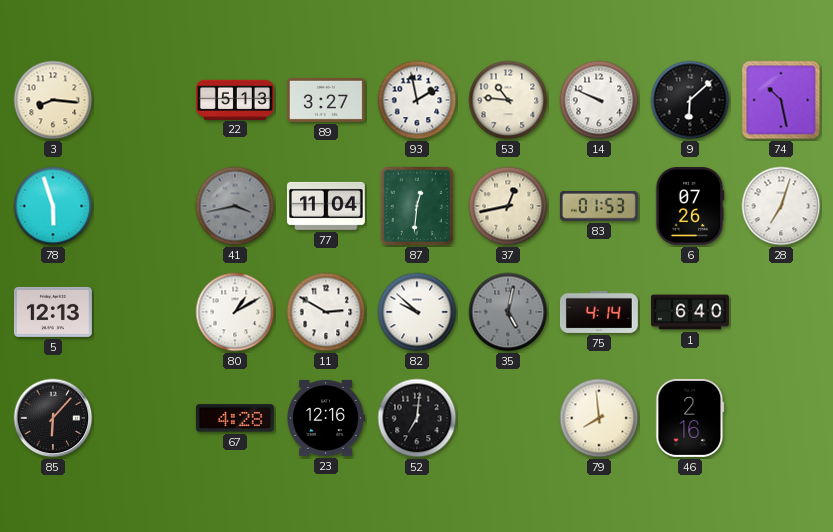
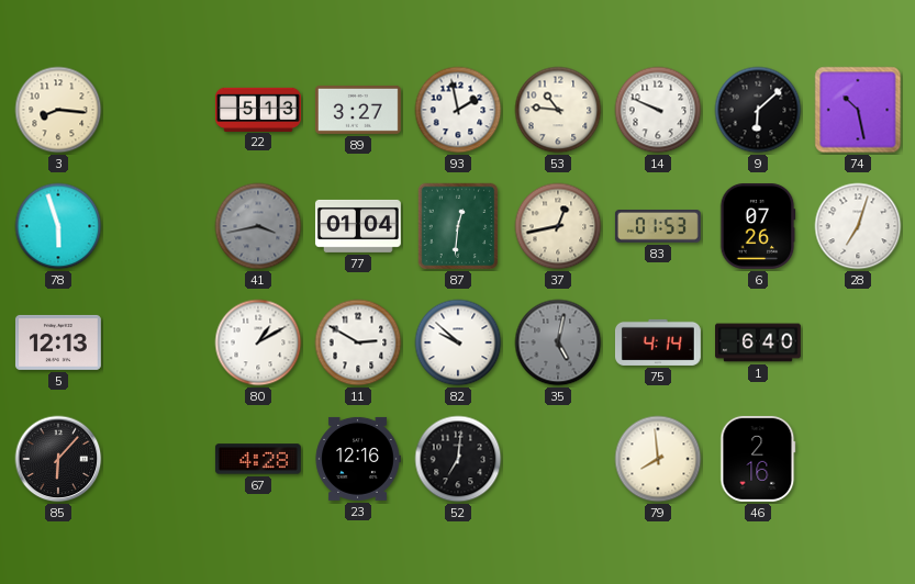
77: 11:04 -> 01:04 (358, 226)
